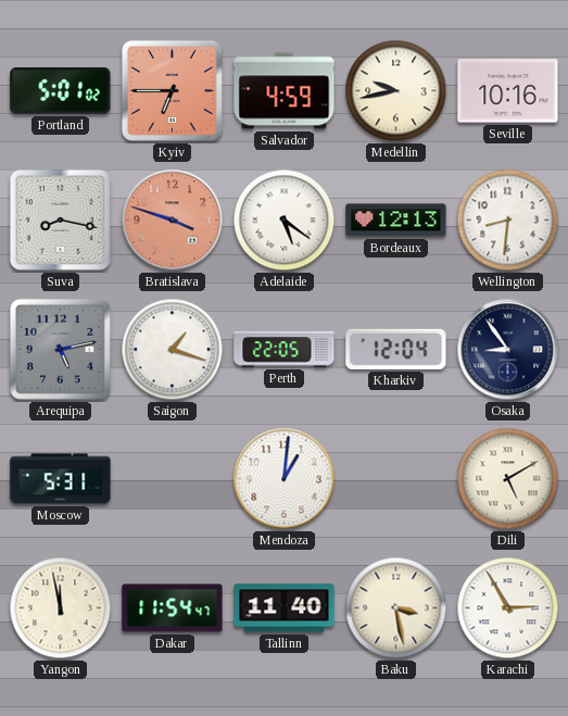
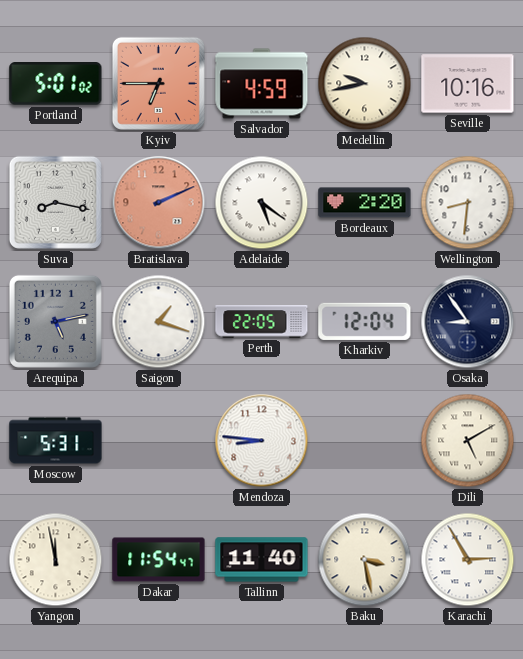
Bratislava: 3:48 -> 2:11 (159, 203)
Bordeaux: 12:13 -> 2:20 (365, 203)
Mendoza: 1:01 -> 8:46 (262, 441)
